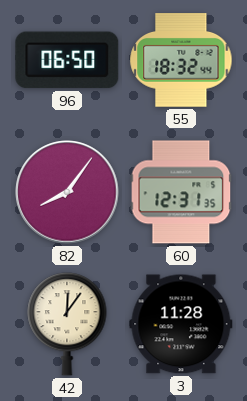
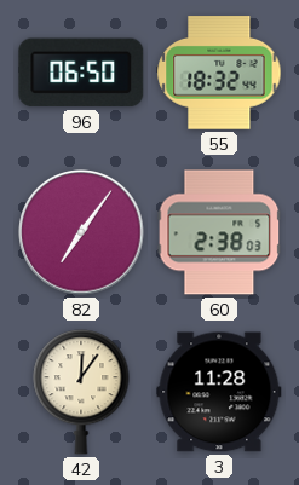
82: 8:06 -> 7:06 (81, 232)
60: 12:31 -> 2:38 (219, 232)
